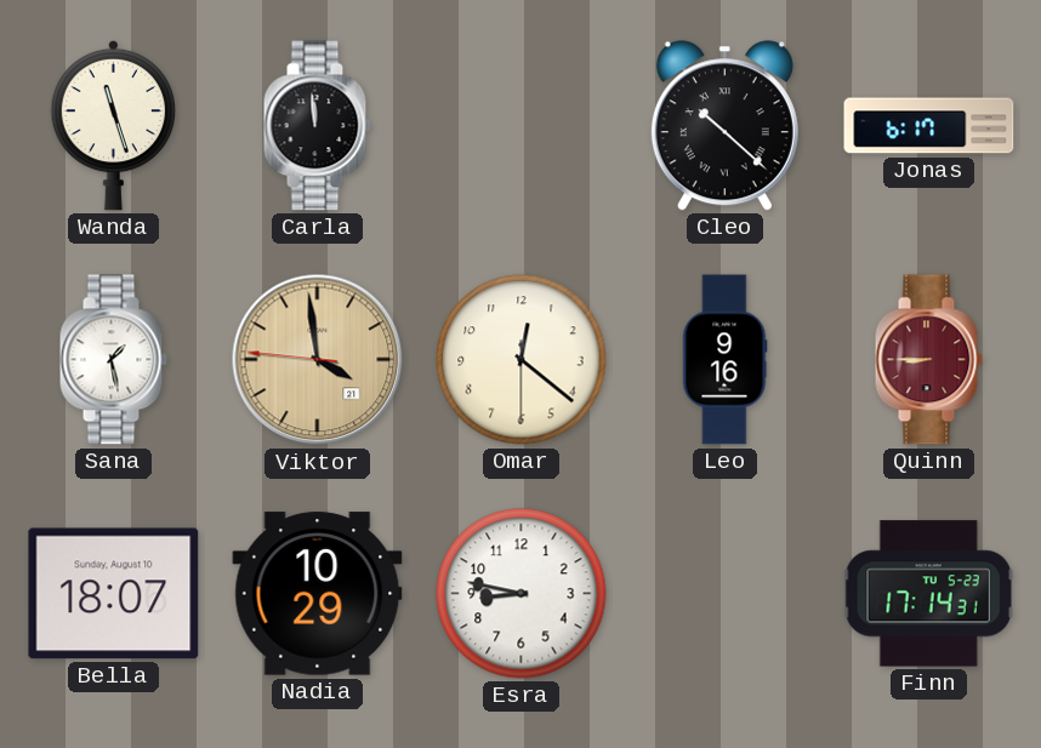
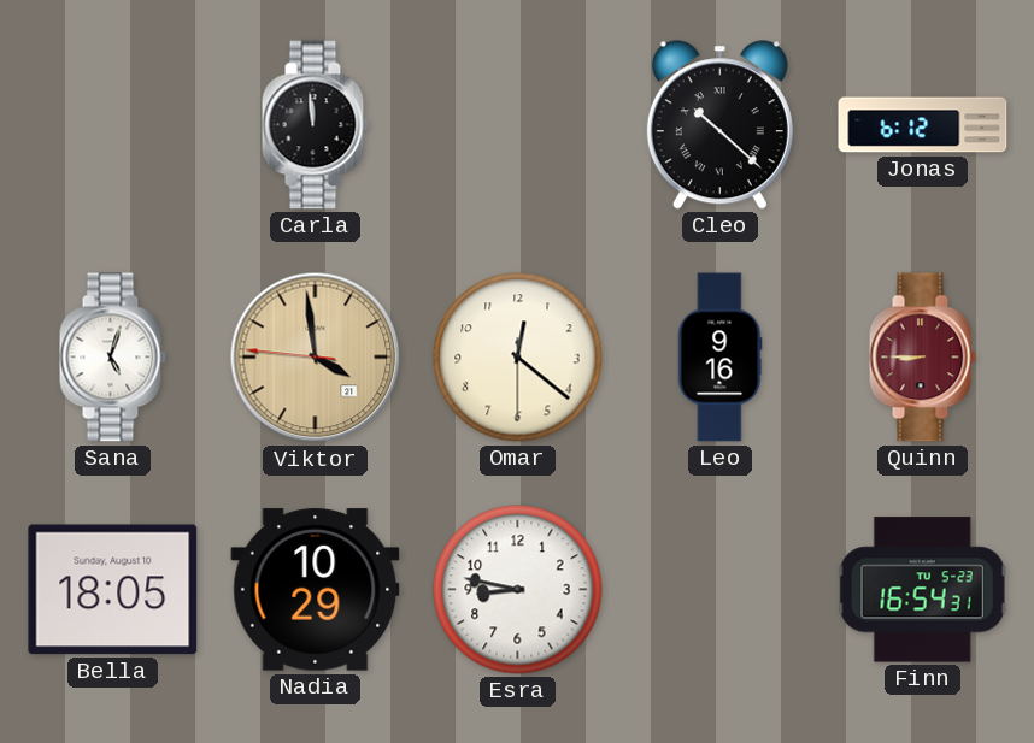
Wanda: 11:27 -> none (114, 125)
Jonas: 6:17 -> 6:12 (923, 125)
Sana: 1:28 -> 5:03 (112, 358)
Bella: 18:07 -> 18:05 (113, 590)
Finn: 17:14 -> 16:54 (922, 590)
